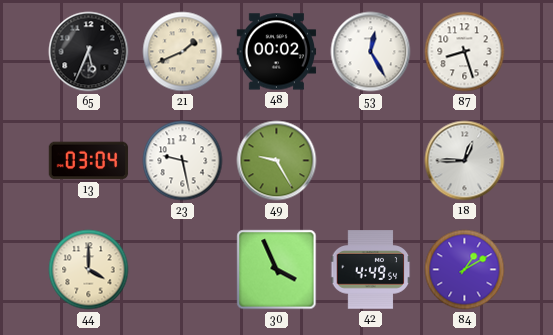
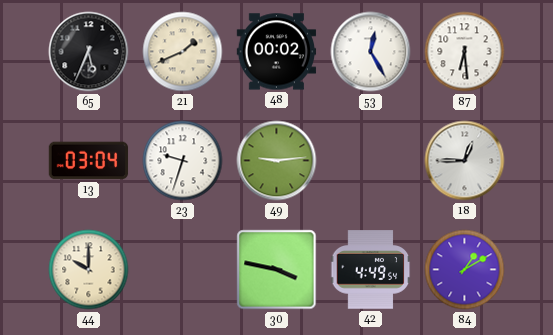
87: 8:27 -> 6:29 (465, 52)
23: 9:28 -> 9:33 (183, 161)
49: 9:25 -> 9:14 (277, 161)
44: 4:00 -> 10:00 (89, 270)
30: 3:56 -> 3:47 (277, 270)
